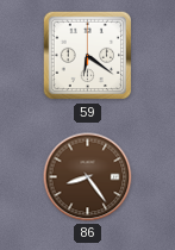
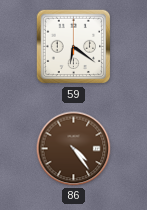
86: 8:24 -> 4:24 (74, 149)
